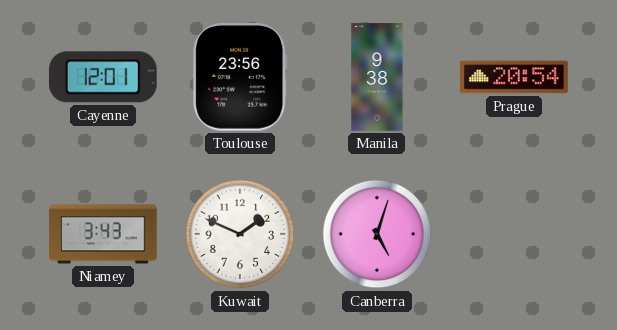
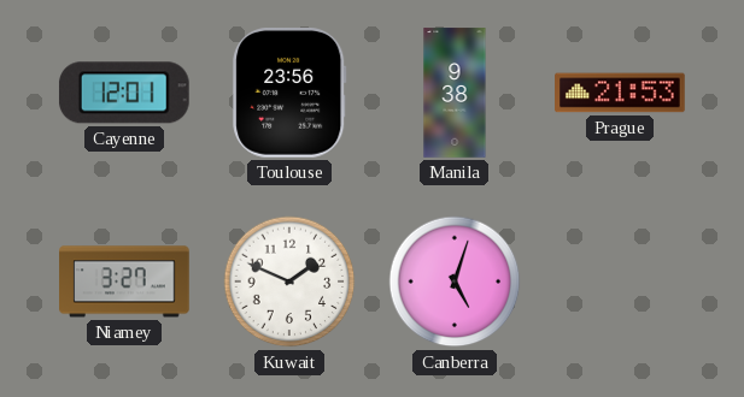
Prague: 20:54 -> 21:53 (620, 93)
Niamey: 3:43 -> 3:27 (124, 282)
